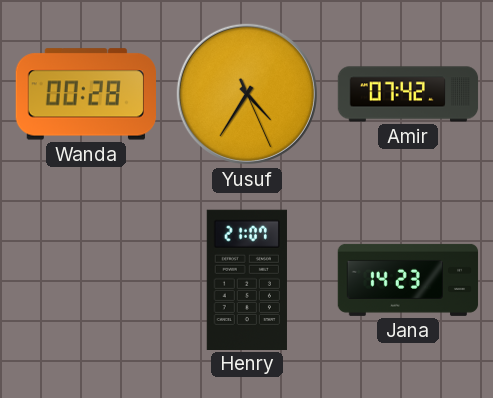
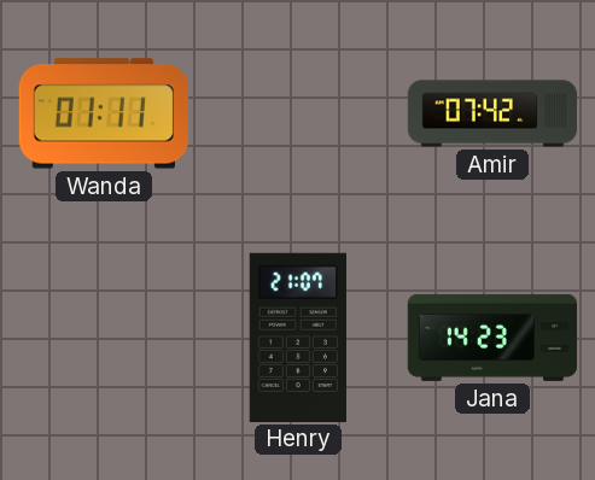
Wanda: 00:28 -> 01:11 (103, 113)
Yusuf: 4:35 -> none (247, 94)
